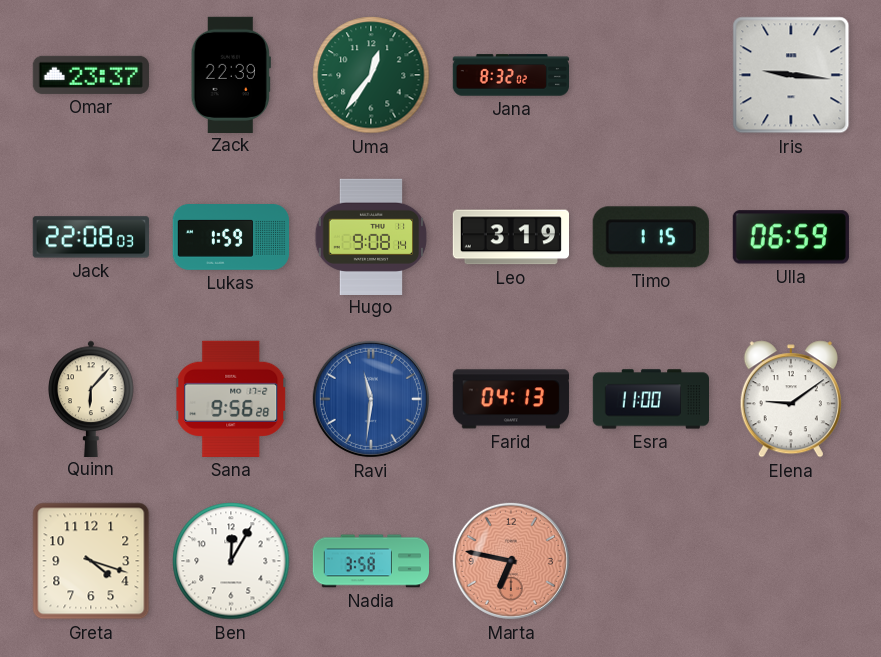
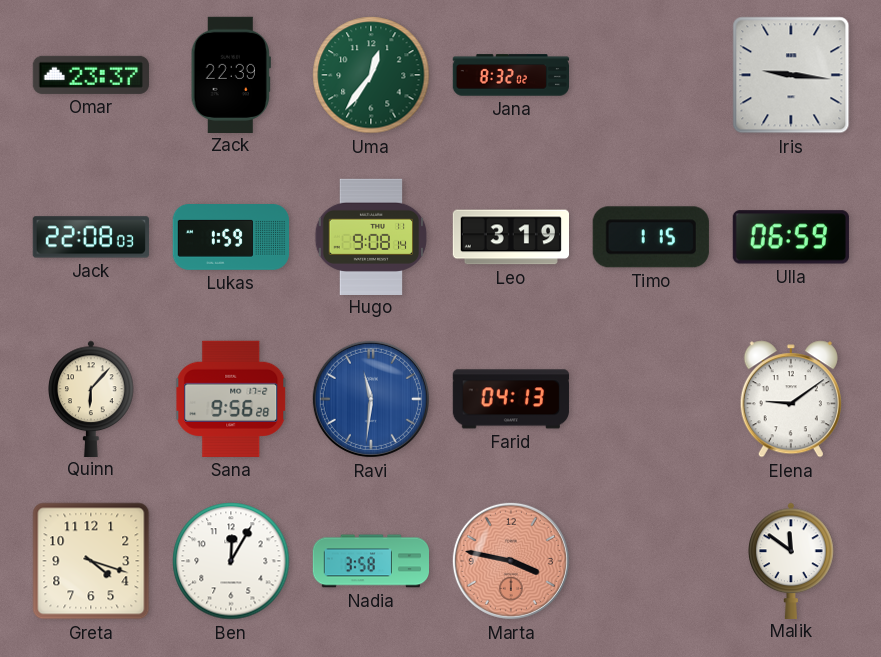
Esra: 11:00 -> none (650, 399)
Marta: 6:47 -> 3:47 (511, 561)
Malik: none -> 11:51 (791, 560)
